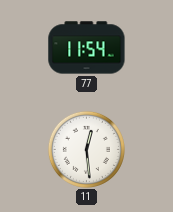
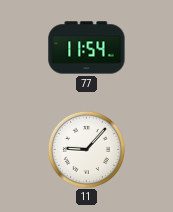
11: 12:29 -> 9:07 (86, 149)
